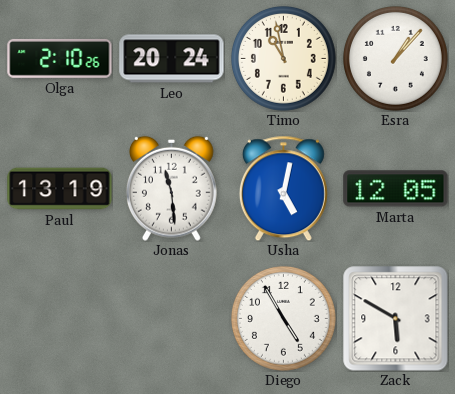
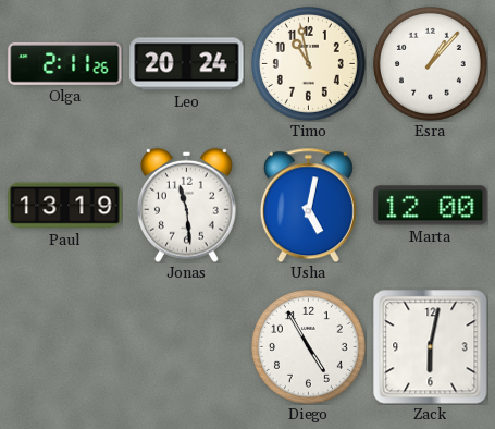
Olga: 2:10 -> 2:11 (65, 63)
Marta: 12:05 -> 12:00 (431, 206)
Zack: 5:50 -> 6:02 (430, 346)
